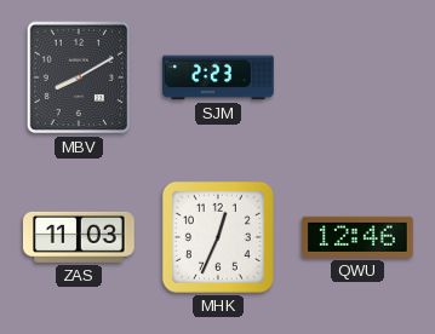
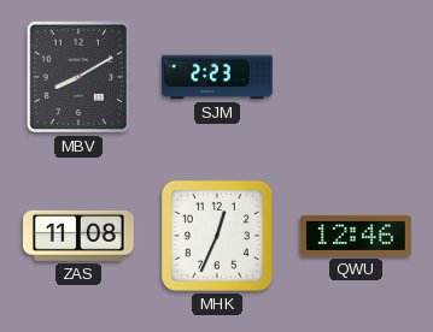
ZAS: 11:03 -> 11:08 (80, 236)
